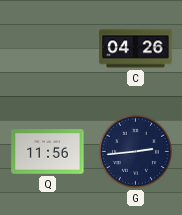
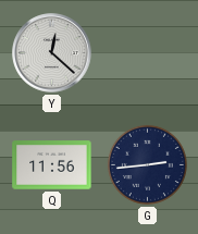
Y: none -> 12:22 (52, 53)
C: 04:26 -> none (136, 49)
